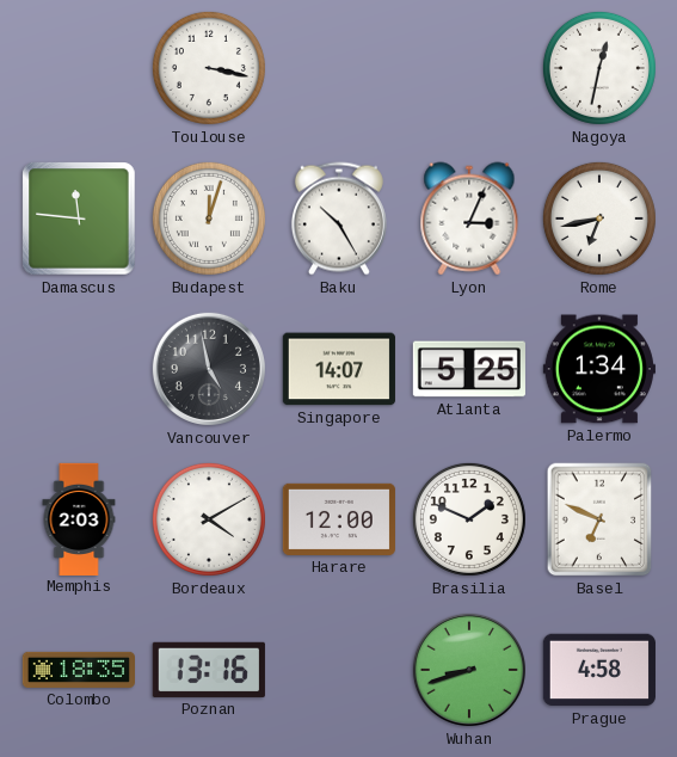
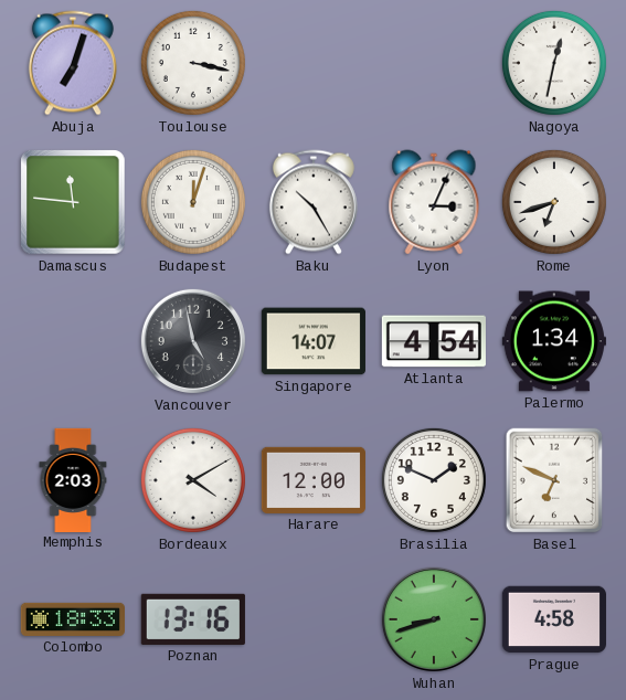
Abuja: none -> 7:03 (73, 63)
Rome: 6:43 -> 6:42 (554, 202)
Atlanta: 5:25 -> 4:54 (434, 341)
Colombo: 18:35 -> 18:33 (72, 619)
